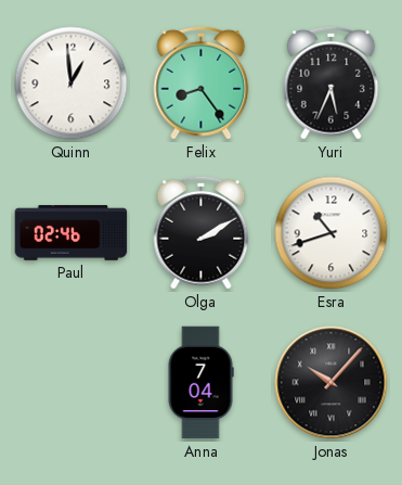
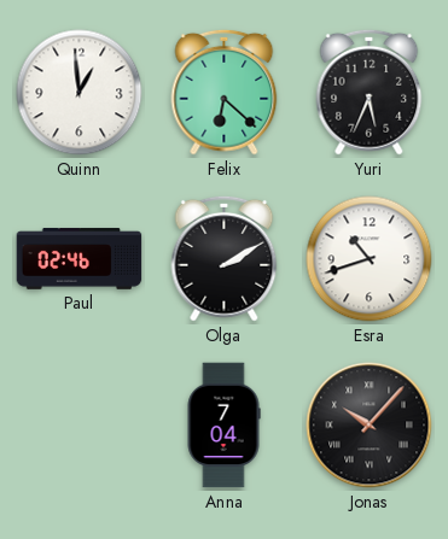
Felix: 8:24 -> 6:22 (225, 92)
